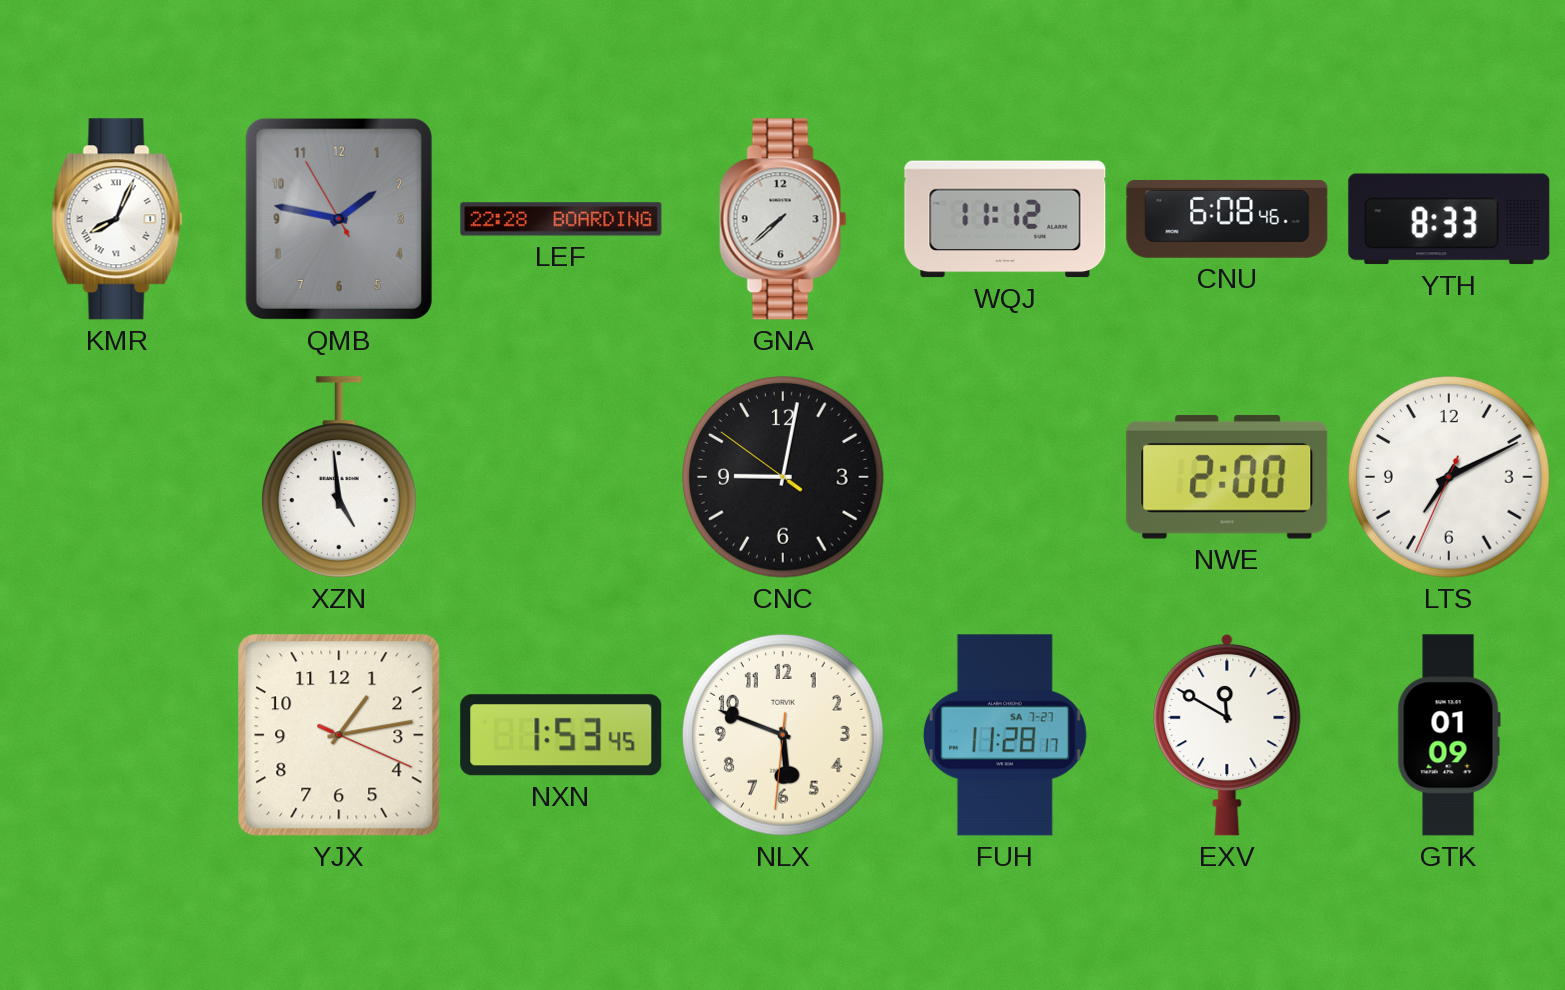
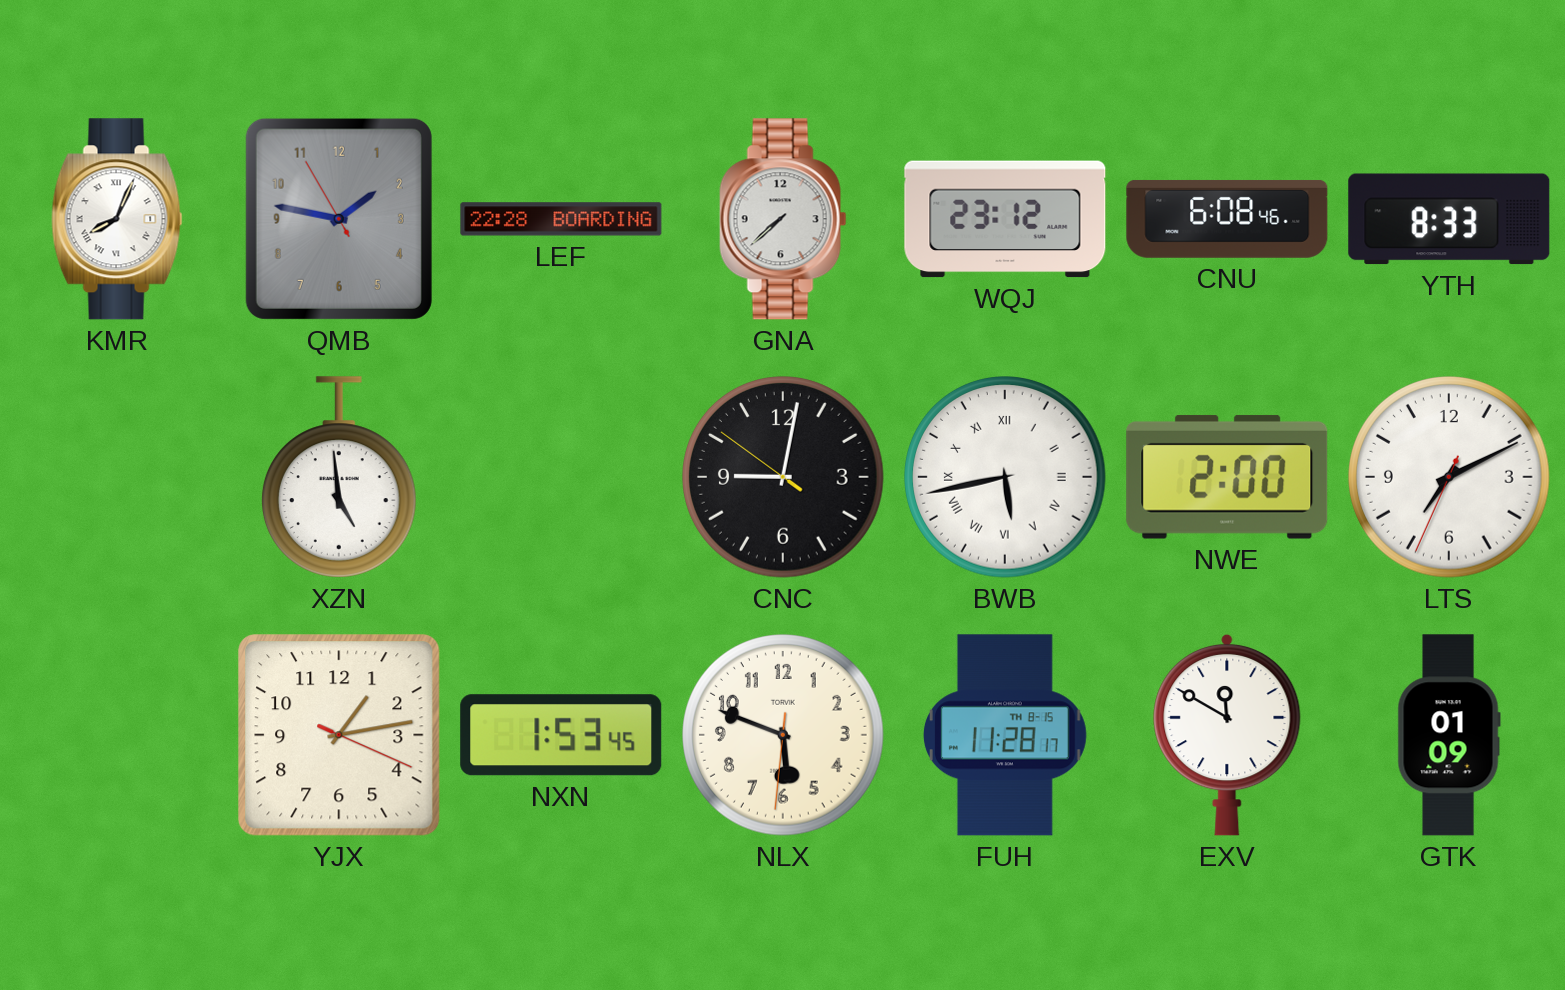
WQJ: 11:12 -> 23:12 (1005, 219)
BWB: none -> 5:43 (1006, 478)
FUH date: SA 7-27 -> TH 8-15 (1005, 735)
